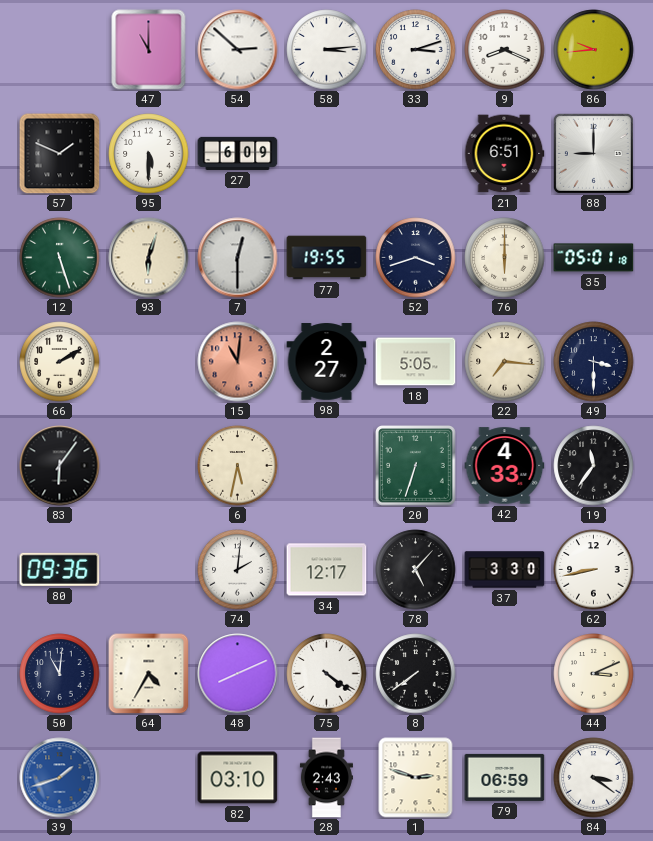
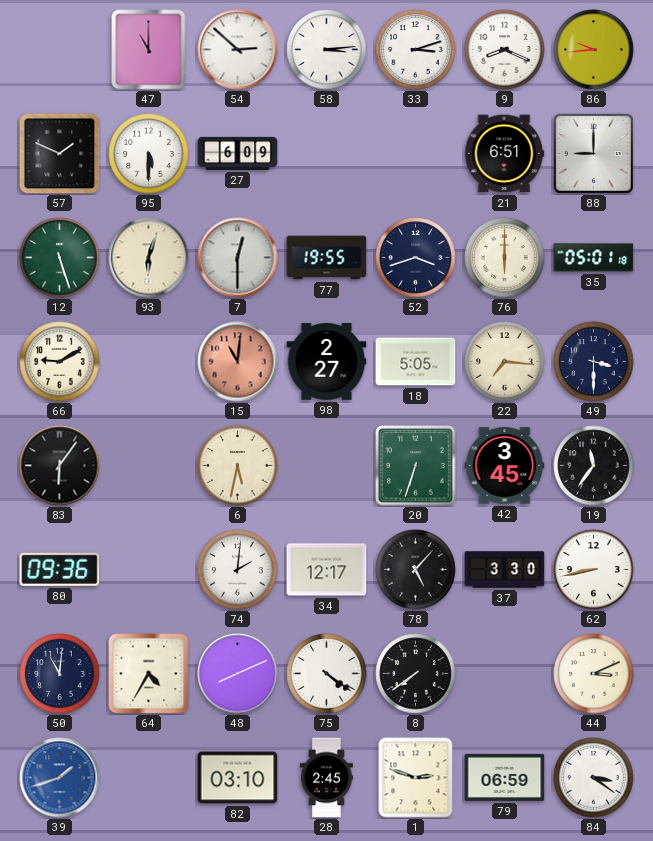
66: 2:10 -> 9:10 (60, 362)
42: 4:33 -> 3:45 (505, 466)
28: 2:43 -> 2:45 (326, 778)
